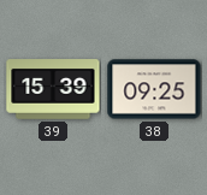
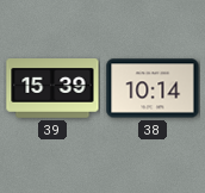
38: 09:25 -> 10:14 (153, 88)
